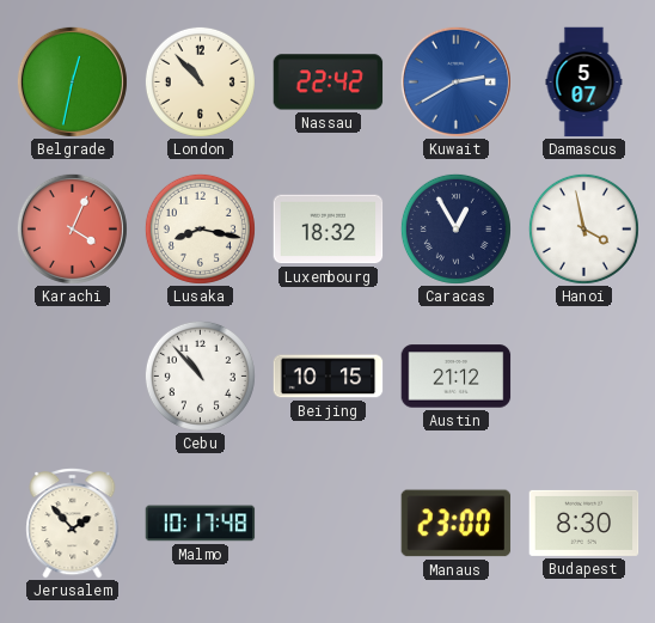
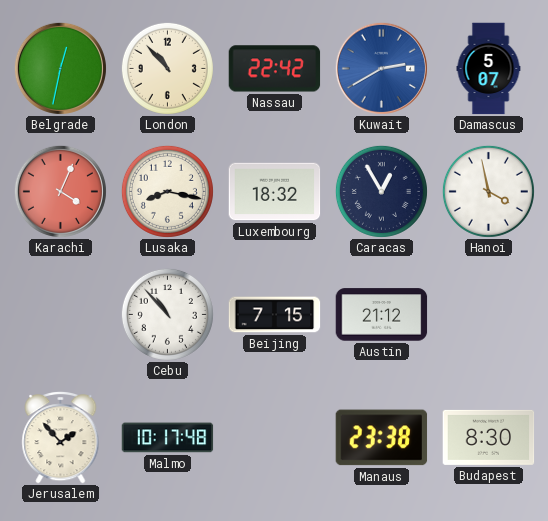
Beijing: 10:15 -> 7:15 (275, 315)
Manaus: 23:00 -> 23:38 (382, 438)
